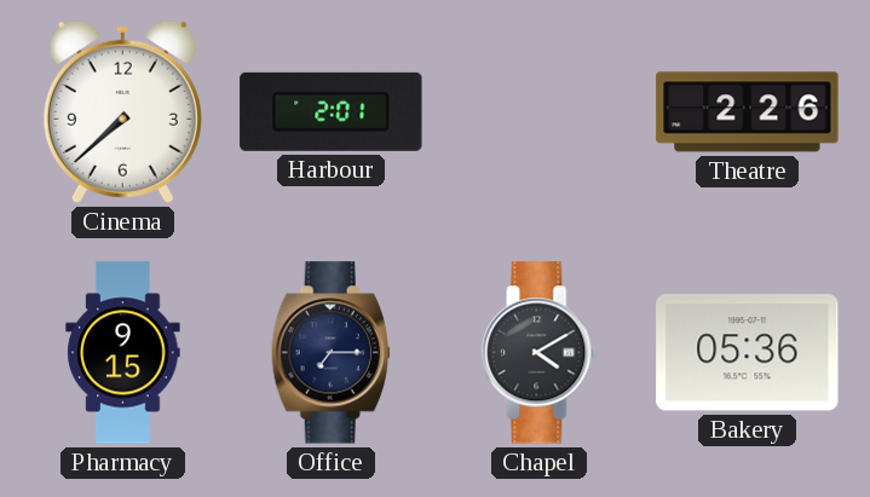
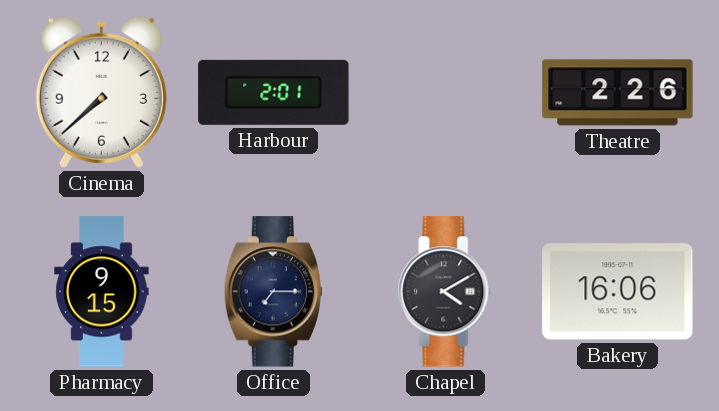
Bakery: 05:36 -> 16:06 (618, 292)
